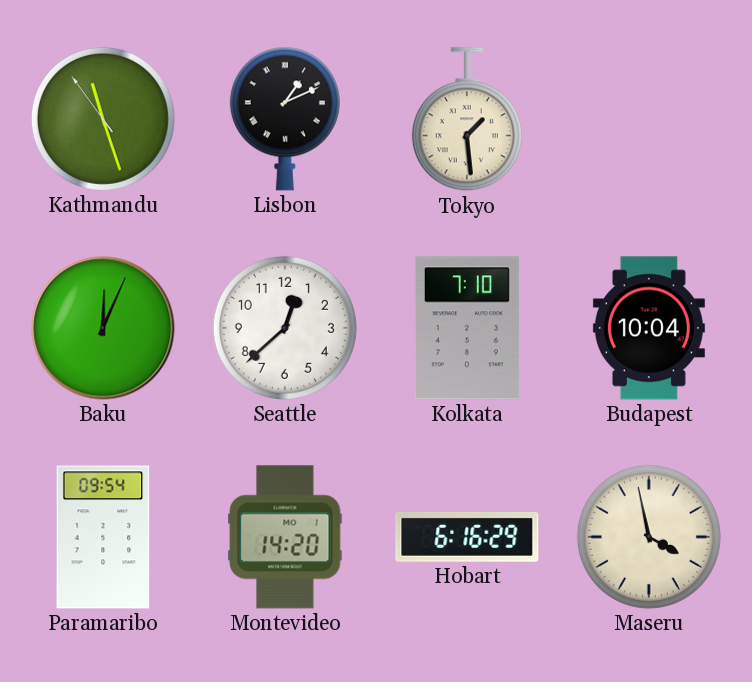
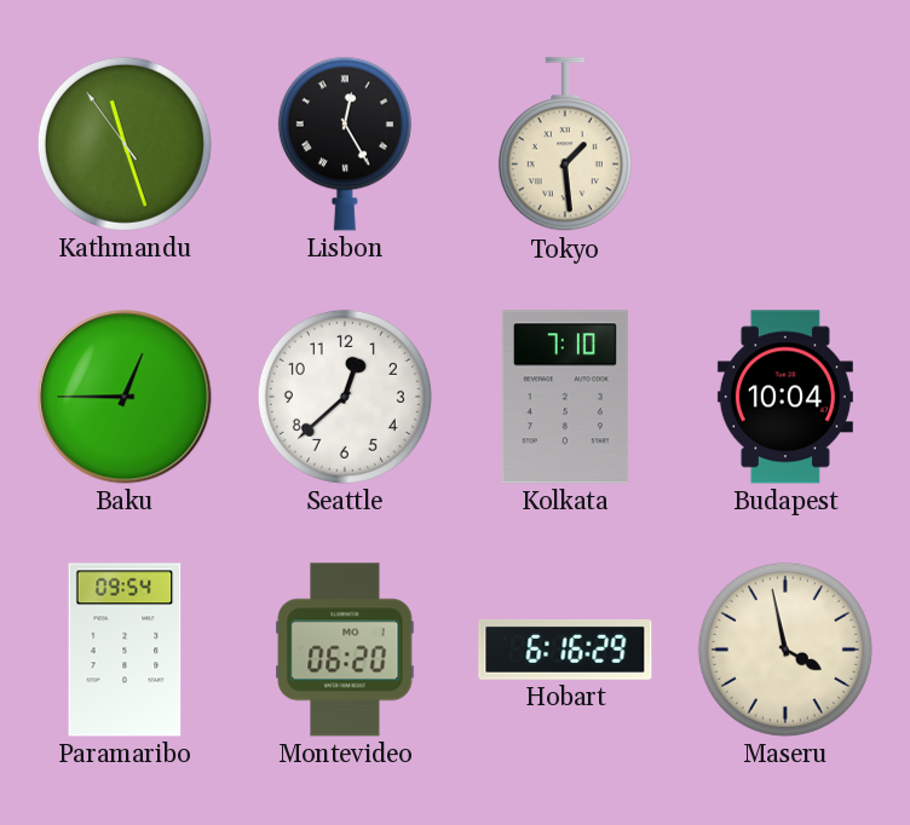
Lisbon: 1:11 -> 12:25 (345, 144)
Baku: 12:04 -> 12:45 (125, 397)
Montevideo: 14:20 -> 06:20 (345, 650)
